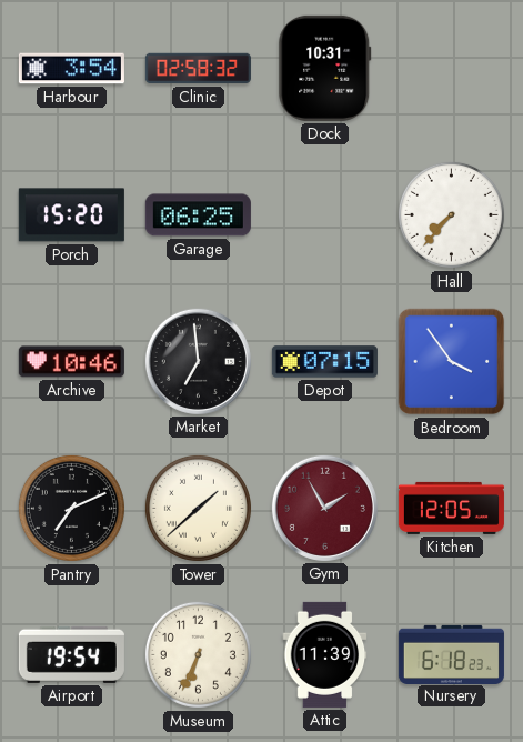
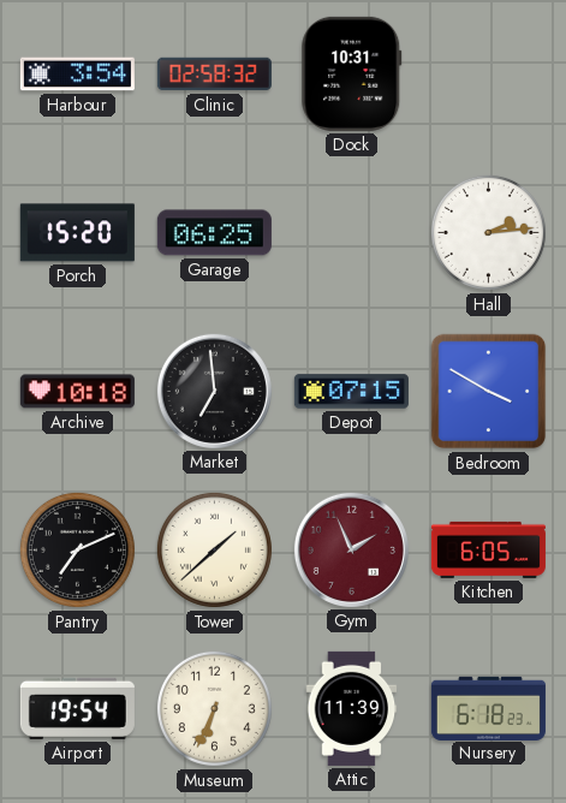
Hall: 7:37 -> 2:14 (488, 232)
Archive: 10:46 -> 10:18 (77, 392)
Bedroom: 3:54 -> 3:50 (489, 392)
Gym: 1:55 -> 1:56 (351, 549)
Kitchen: 12:05 -> 6:05 (488, 549)
